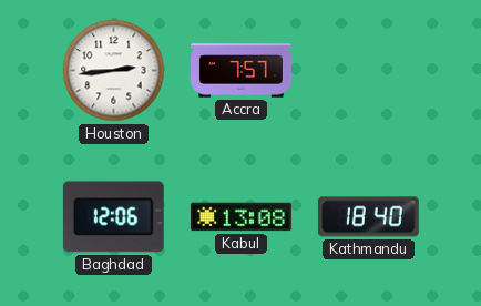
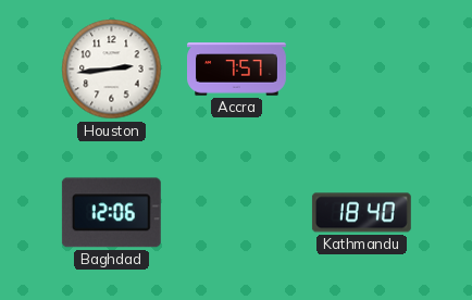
Kabul: 13:08 -> none (242, 217)
